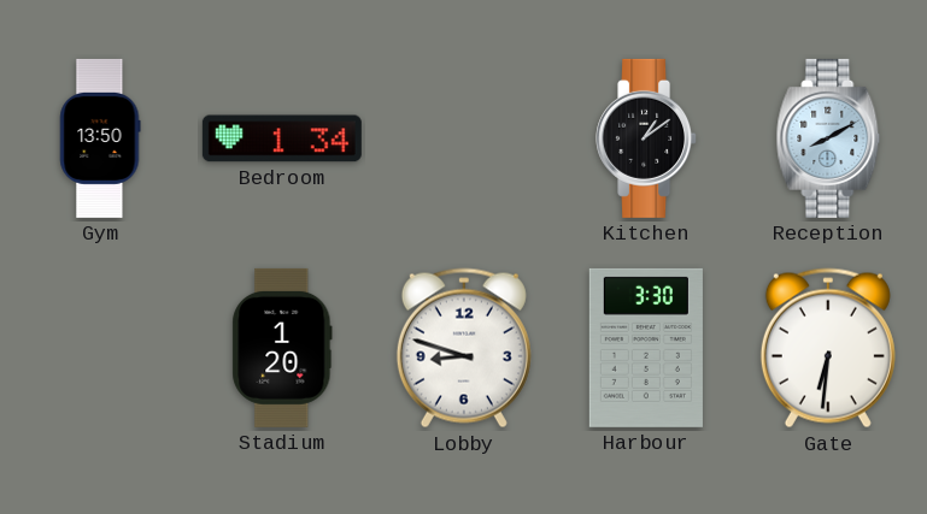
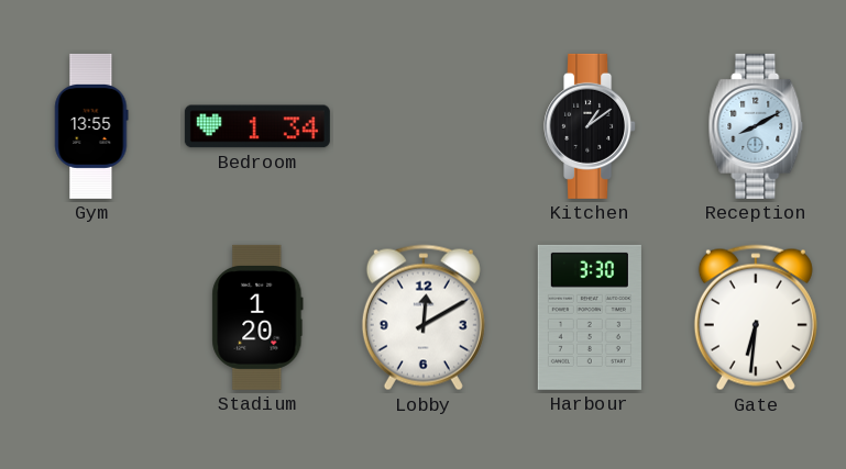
Gym: 13:50 -> 13:55 (91, 126)
Lobby: 8:48 -> 12:10 (424, 317)
